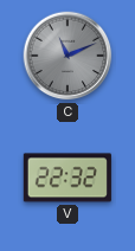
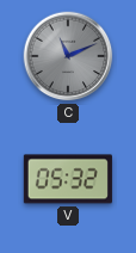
V: 22:32 -> 05:32 (68, 179)
